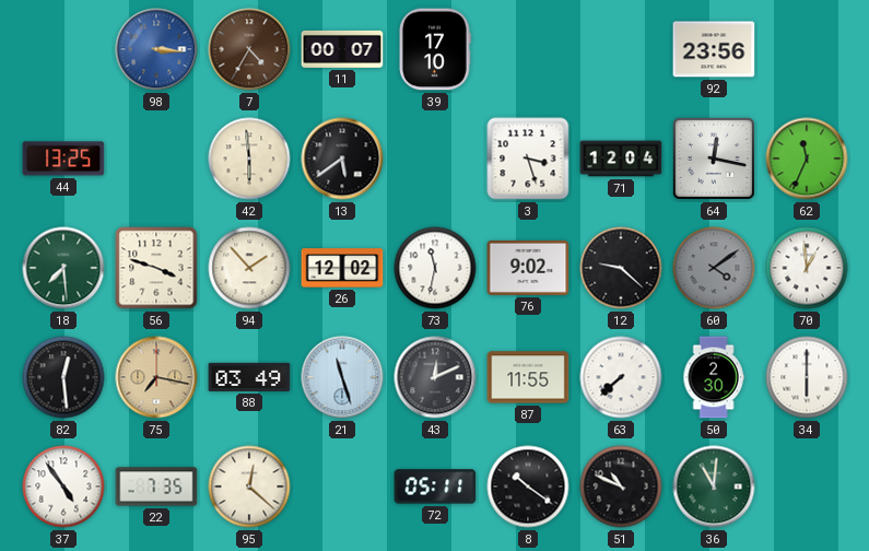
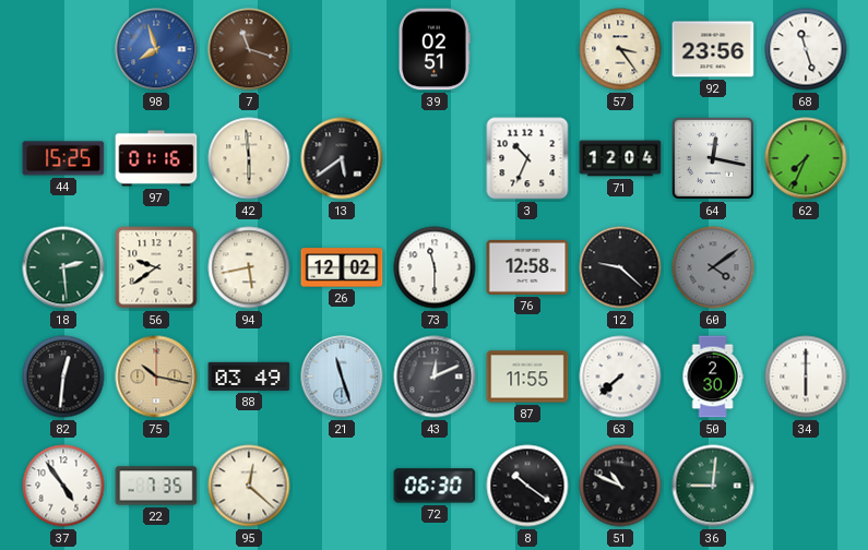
98: 3:16 -> 7:57 (156, 49)
7: 4:35 -> 11:18 (249, 49)
11: 00:07 -> none (342, 49)
39: 17:10 -> 02:51 (433, 49)
57: none -> 3:24 (620, 49)
68: none -> 11:27 (806, 49)
44: 13:25 -> 15:25 (63, 158)
97: none -> 01:16 (156, 158)
3: 3:27 -> 10:34 (527, 158)
62: 11:34 -> 7:34 (806, 158)
18: 7:29 -> 2:29 (63, 267)
56: 3:48 -> 9:39 (156, 267)
94: 1:53 -> 5:43 (249, 267)
73: 11:32 -> 11:30 (435, 267)
76: 9:02 -> 12:58 (527, 267)
70: 12:59 -> none (807, 268)
82: 12:29 -> 12:31 (63, 376)
75: 7:17 -> 10:17 (156, 376)
72: 05:11 -> 06:30 (435, 486)
36: 11:01 -> 9:01 (713, 486)
